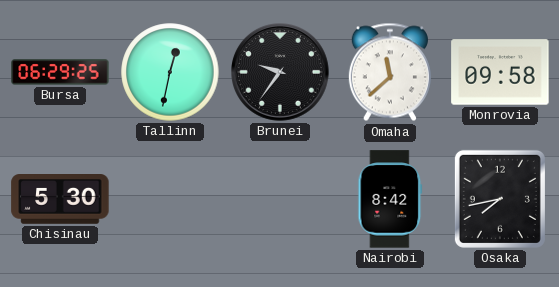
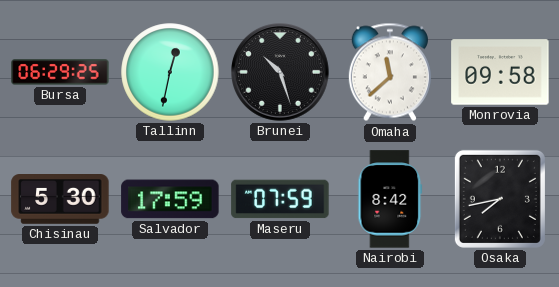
Brunei: 9:36 -> 10:27 (281, 73)
Salvador: none -> 17:59 (170, 199)
Maseru: none -> 07:59 (280, 199)
